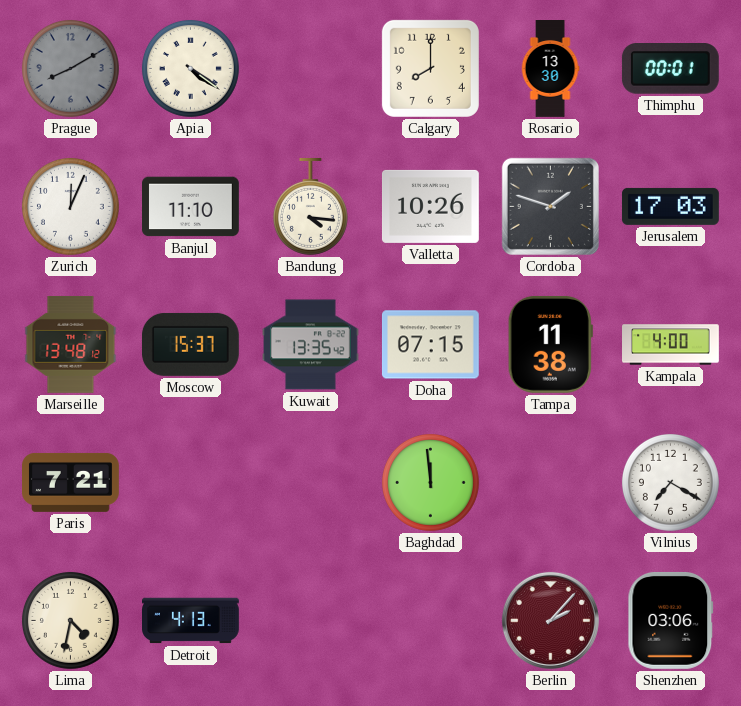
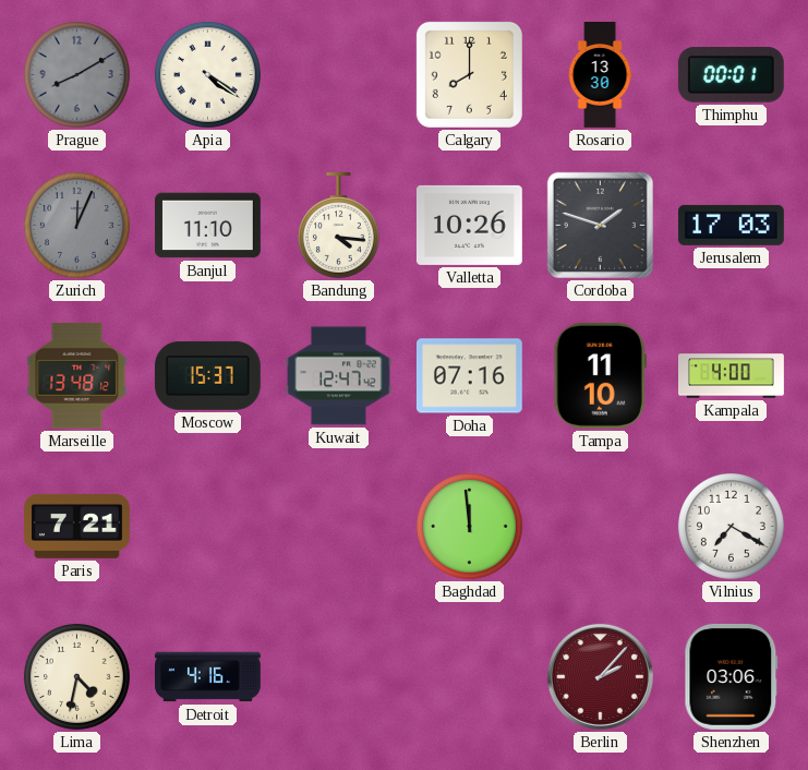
Zurich dial: white -> grey (76, 225)
Kuwait: 13:35 -> 12:47 (339, 376)
Doha: 07:15 -> 07:16 (469, 376)
Tampa: 11:38 -> 11:10 (600, 375)
Detroit: 4:13 -> 4:16 (208, 677)
